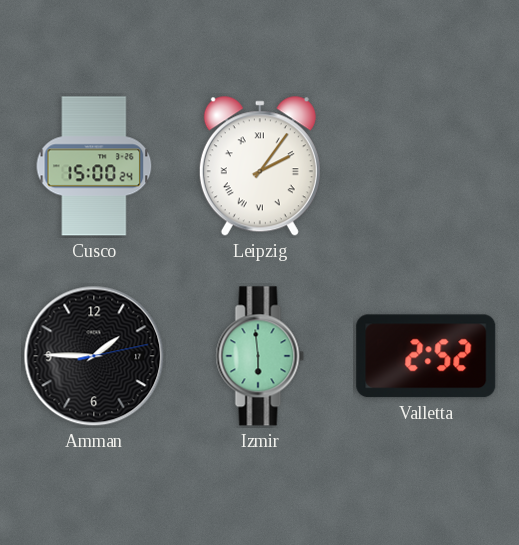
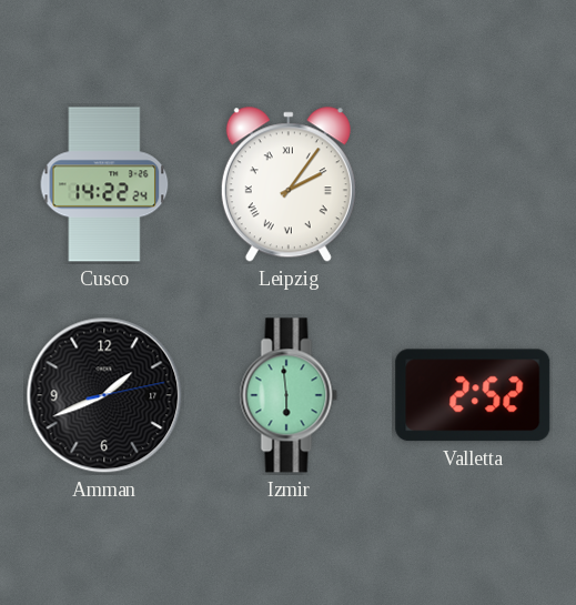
Cusco: 15:00 -> 14:22 (104, 184)
Amman: 1:45 -> 1:41 (104, 395)
